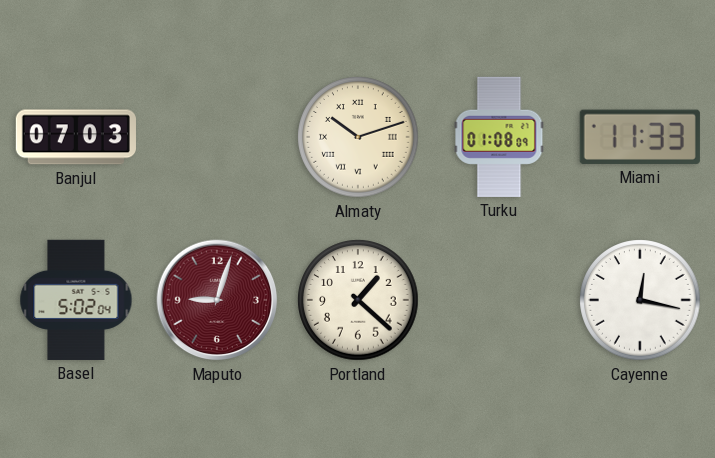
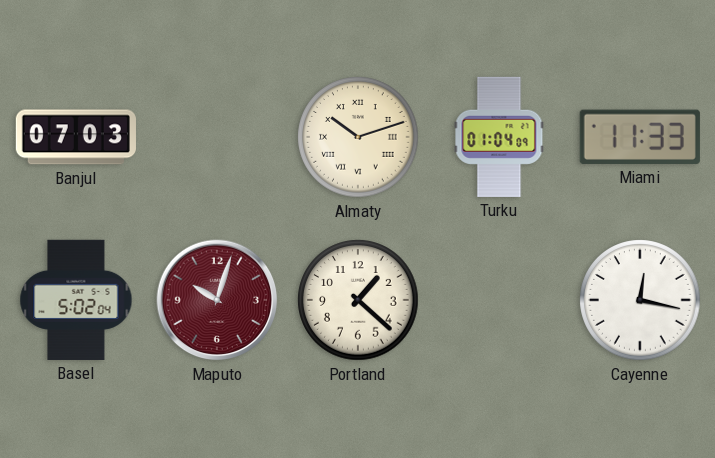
Turku: 01:08 -> 01:04 (499, 137)
Maputo: 9:03 -> 10:03 (217, 300)
